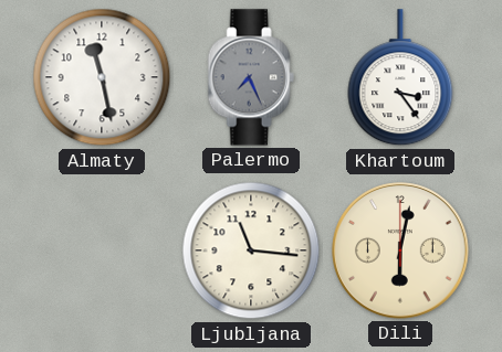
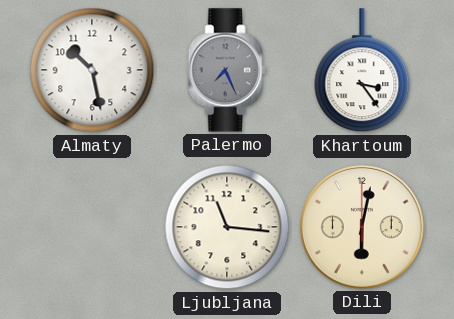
Almaty: 11:28 -> 10:28 (92, 70)
